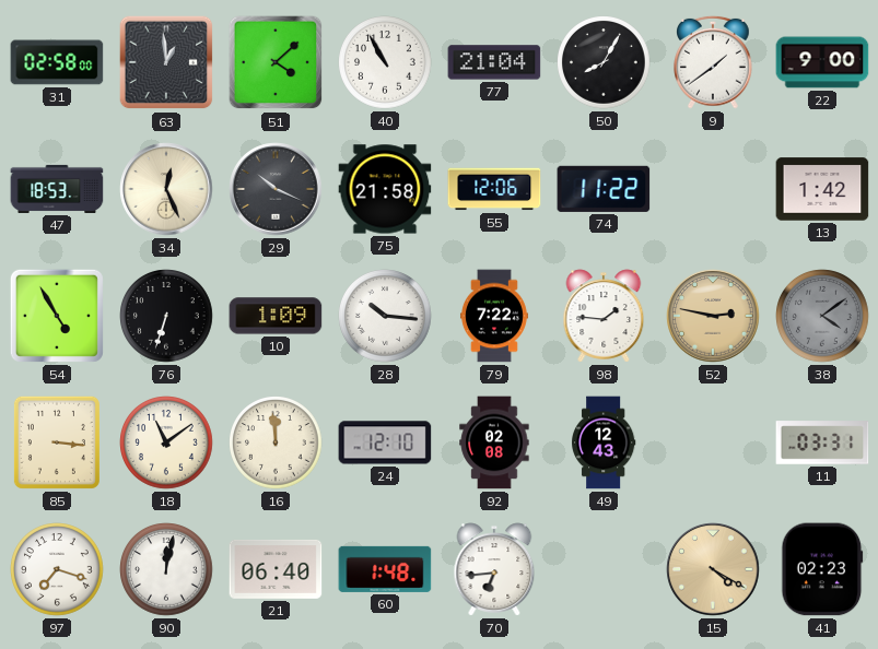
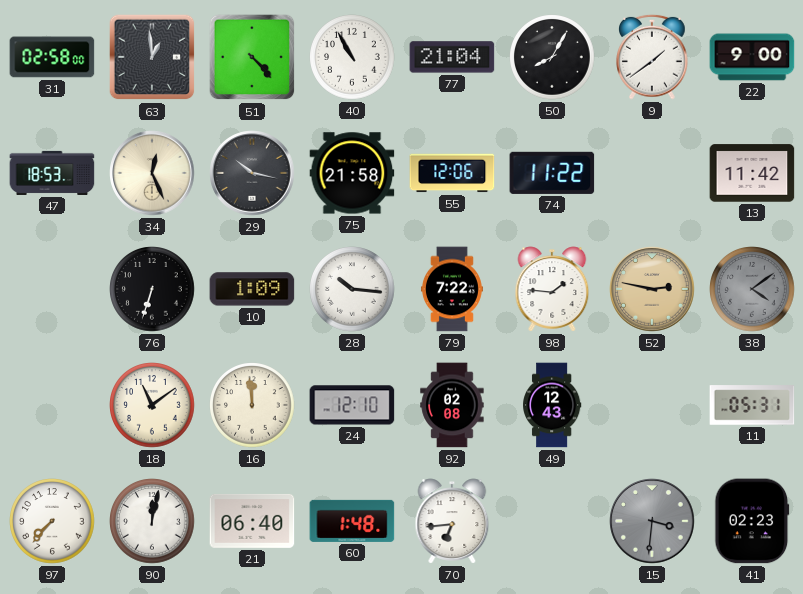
51: 4:08 -> 4:23 (252, 57)
29: 10:19 -> 10:17 (252, 173)
13: 1:42 -> 11:42 (752, 173)
54: 4:55 -> none (57, 316)
85: 3:16 -> none (57, 442)
11: 03:31 -> 05:31 (752, 405)
97: 7:18 -> 7:37 (52, 521)
15: 4:20 -> 3:31 (652, 521)
15 dial: champagne -> grey (652, 521)
